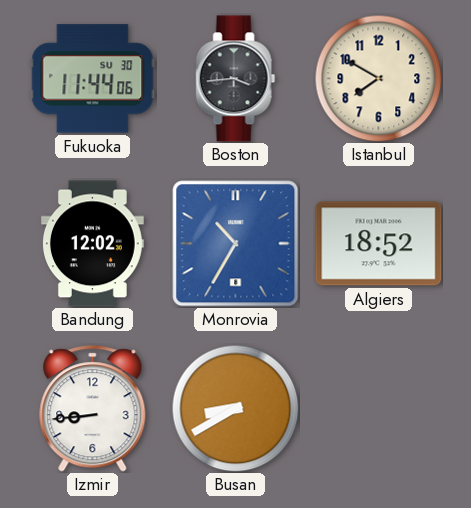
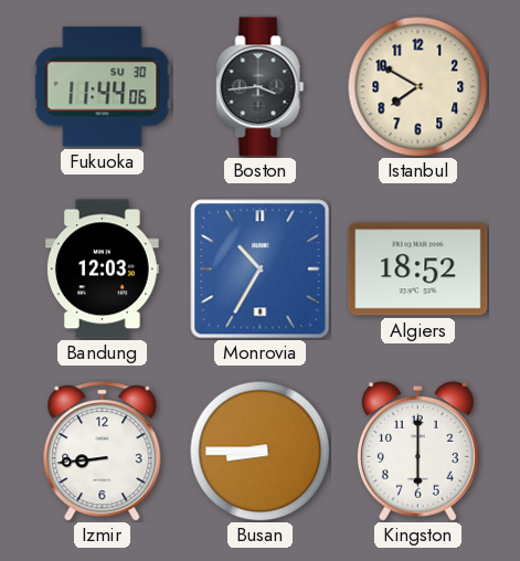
Bandung: 12:02 -> 12:03 (102, 269)
Busan: 8:40 -> 8:45 (259, 451)
Kingston: none -> 6:00 (417, 451)
